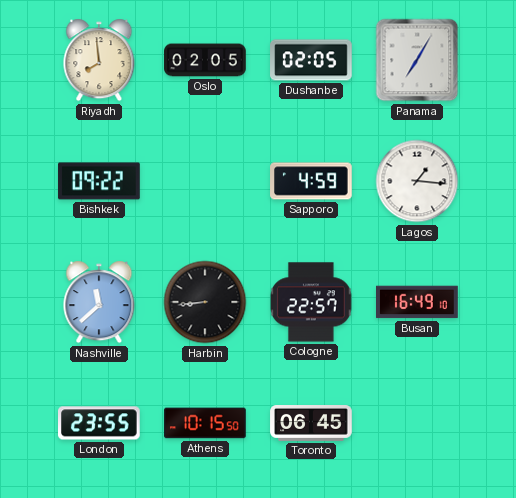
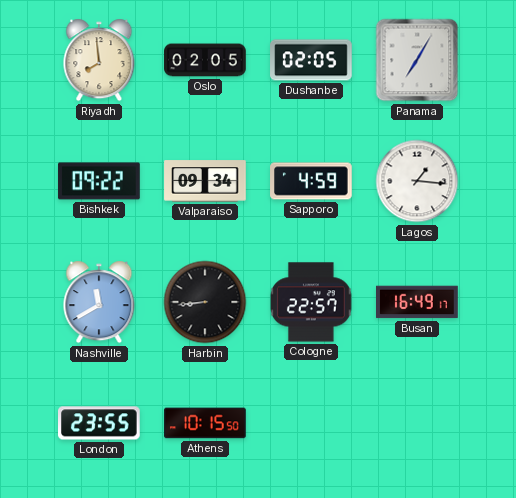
Valparaiso: none -> 09:34 (205, 181)
Nashville: 11:38 -> 11:40 (99, 302)
Busan: 16:49:10 -> 16:49:17 (417, 302)
Toronto: 06:45 -> none (311, 424)
